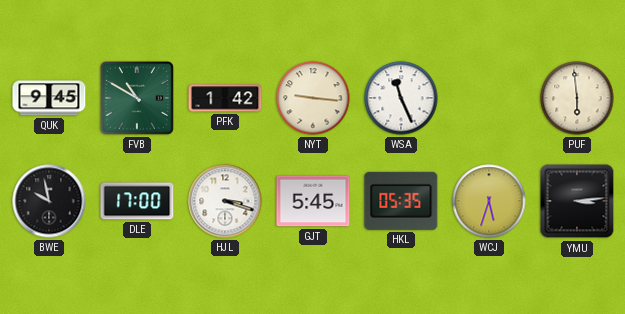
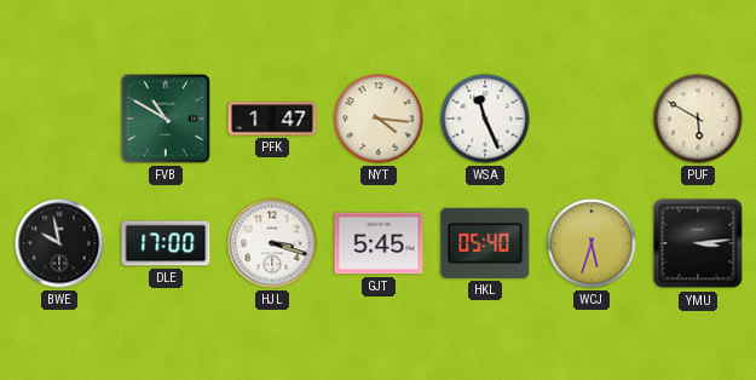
QUK: 9:45 -> none (49, 98)
PFK: 1:42 -> 1:47 (272, 119)
NYT: 9:16 -> 4:16 (379, 119)
PUF: 5:59 -> 5:50 (698, 119)
HKL: 05:35 -> 05:40 (485, 243)
